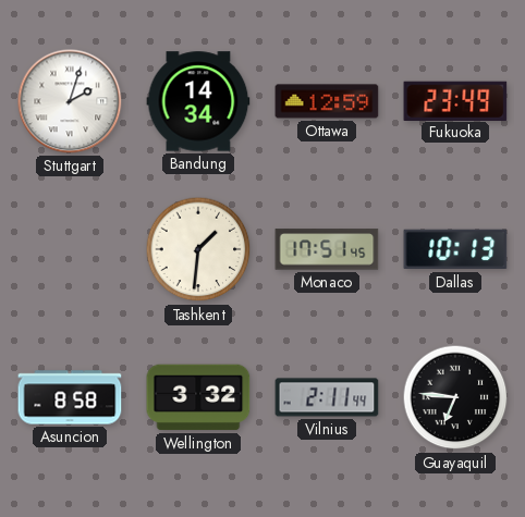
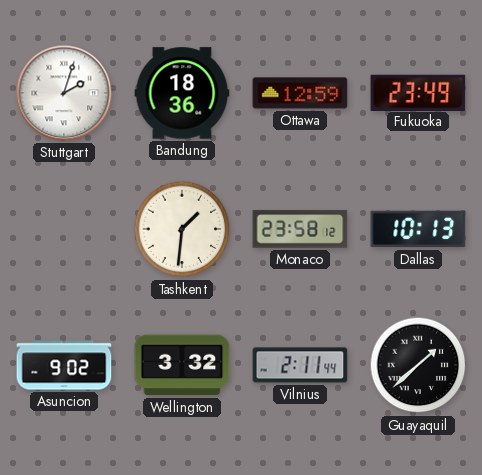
Bandung: 14:34 -> 18:36 (182, 93)
Monaco: 17:51 -> 23:58 (300, 229)
Asuncion: 8:58 -> 9:02 (64, 365)
Guayaquil: 6:46 -> 1:38 (418, 365)
